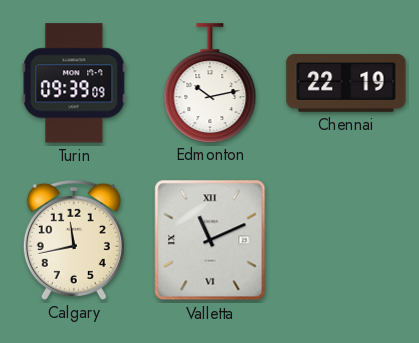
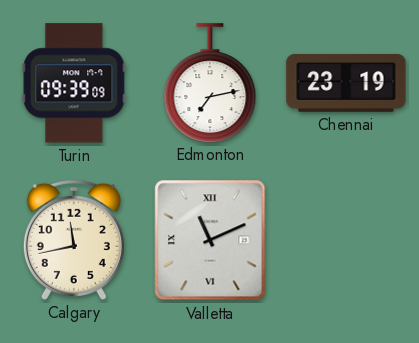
Edmonton: 10:13 -> 7:13 (210, 83)
Chennai: 22:19 -> 23:19 (346, 84)
